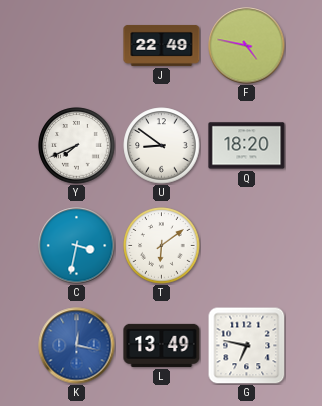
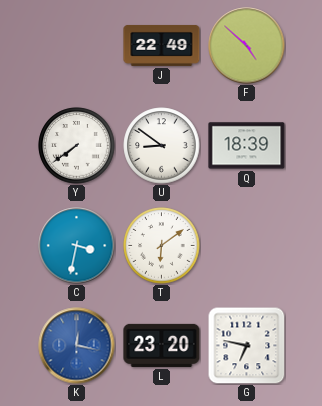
F: 4:47 -> 4:52 (247, 46)
Y: 7:41 -> 7:39 (77, 146)
Q: 18:20 -> 18:39 (247, 146)
L: 13:49 -> 23:20 (162, 345)
